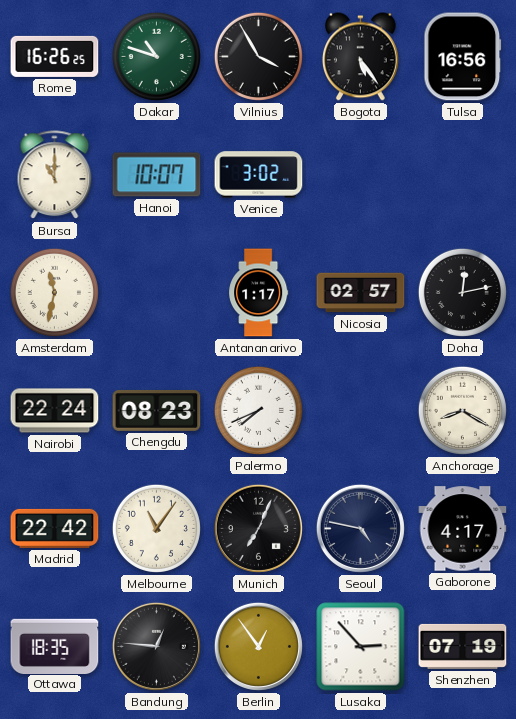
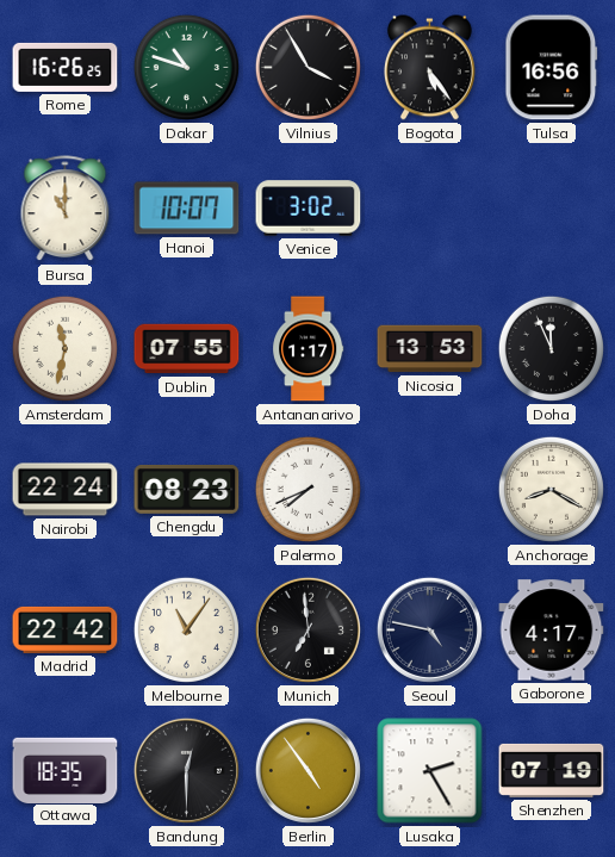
Dublin: none -> 07:55 (187, 349)
Nicosia: 02:57 -> 13:53 (430, 349)
Doha: 12:13 -> 11:56 (551, 348)
Munich: 7:04 -> 6:59 (307, 629)
Bandung: 12:46 -> 12:30 (186, 770)
Berlin: 12:54 -> 4:54 (307, 770)
Lusaka: 2:53 -> 2:25 (430, 771)
